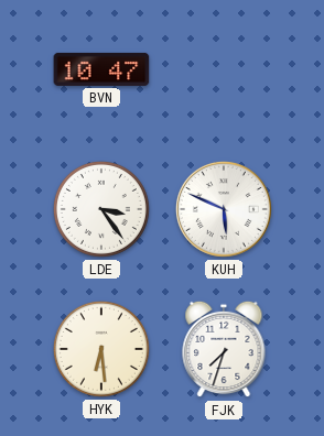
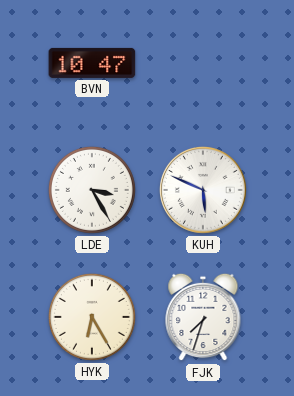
LDE: 3:24 -> 3:25 (92, 190)
HYK: 6:29 -> 6:25 (92, 317)
